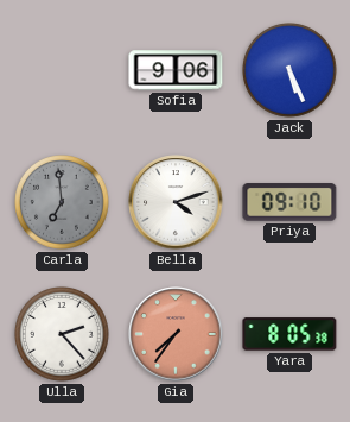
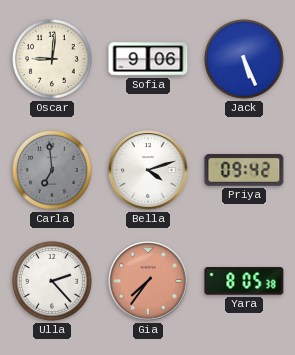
Oscar: none -> 9:01 (53, 60)
Priya: 09:10 -> 09:42 (244, 170)
